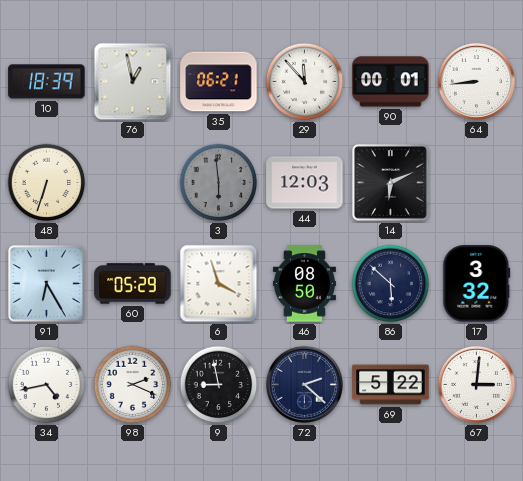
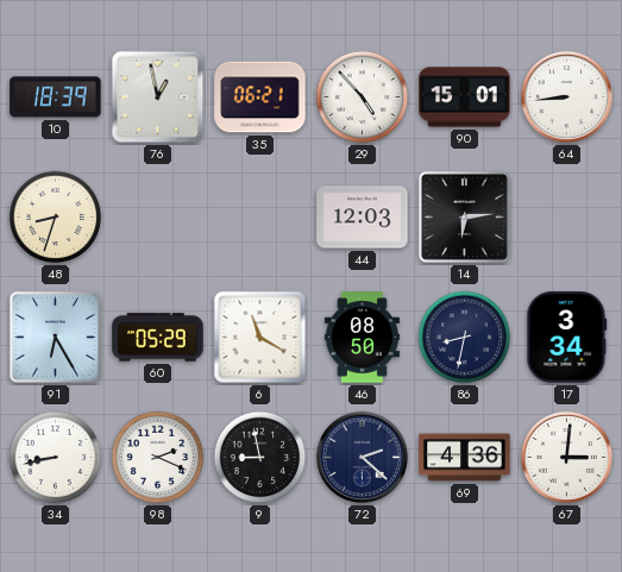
29: 11:53 -> 4:53 (363, 98)
90: 00:01 -> 15:01 (465, 98)
48: 6:33 -> 8:33 (56, 218)
3: 5:59 -> none (219, 183)
14: 6:11 -> 6:14 (464, 216)
6: 3:57 -> 11:20 (260, 338)
86: 5:52 -> 8:32 (465, 338)
17: 3:32 -> 3:34 (567, 338)
34: 4:43 -> 8:43 (56, 458)
69: 5:22 -> 4:36 (465, 458)
